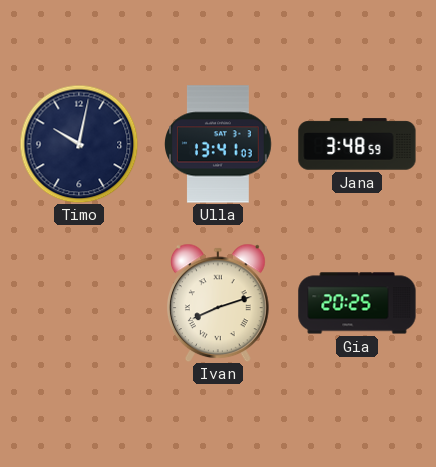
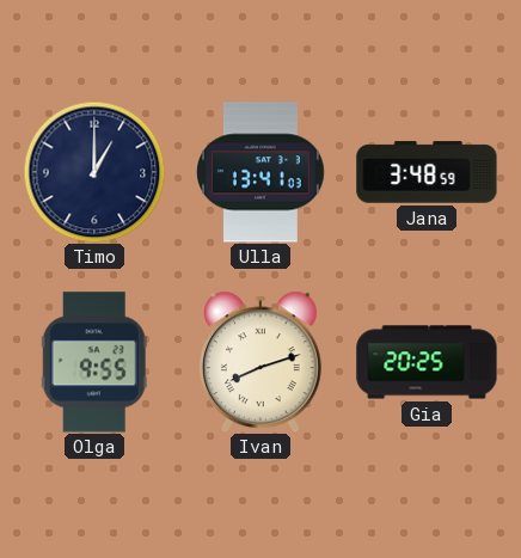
Timo: 10:02 -> 1:00 (94, 172)
Olga: none -> 9:55 (94, 362)
